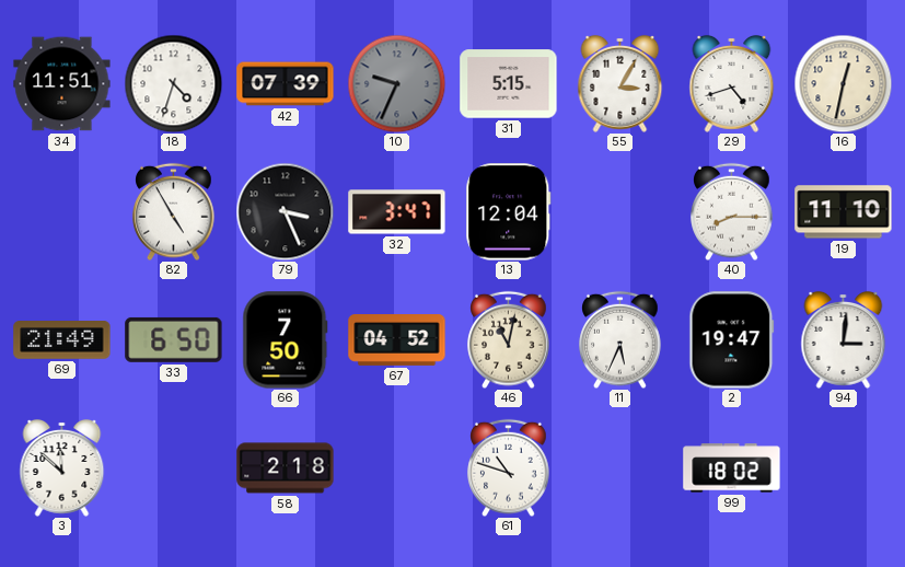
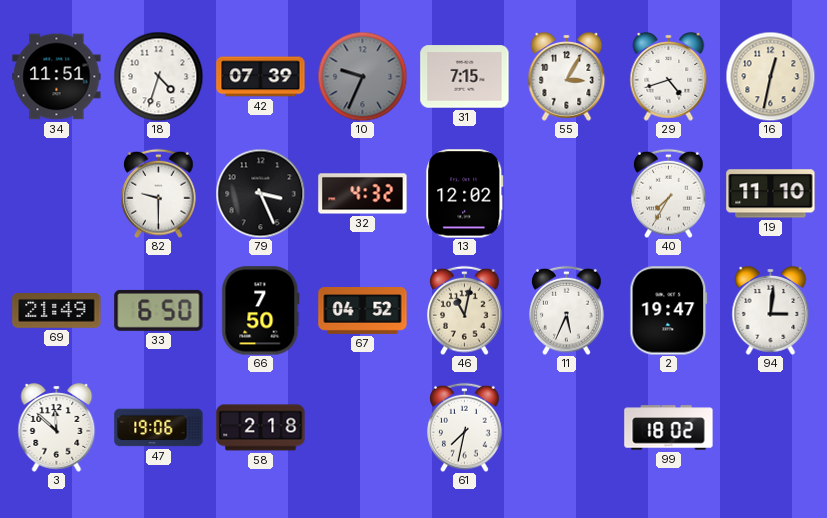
31: 5:15 -> 7:15 (465, 77)
82: 4:55 -> 9:30 (159, 193)
32: 3:47 -> 4:32 (363, 194)
13: 12:04 -> 12:02 (465, 194)
40: 8:15 -> 7:35 (669, 193)
47: none -> 19:06 (159, 428)
61: 10:48 -> 7:32 (465, 427)
